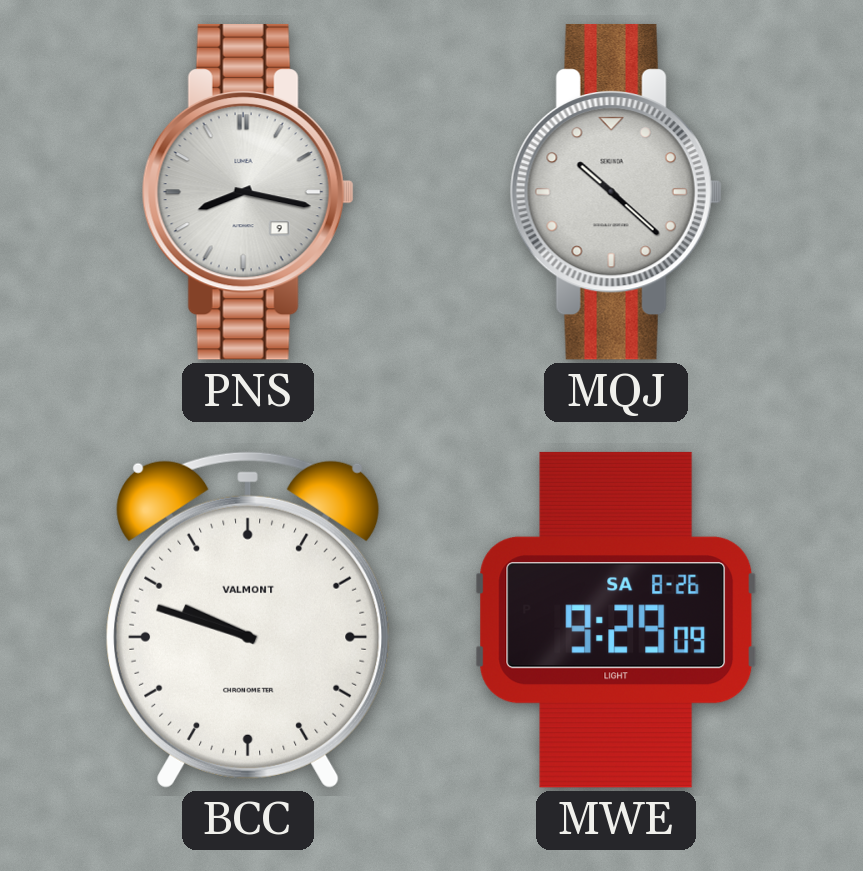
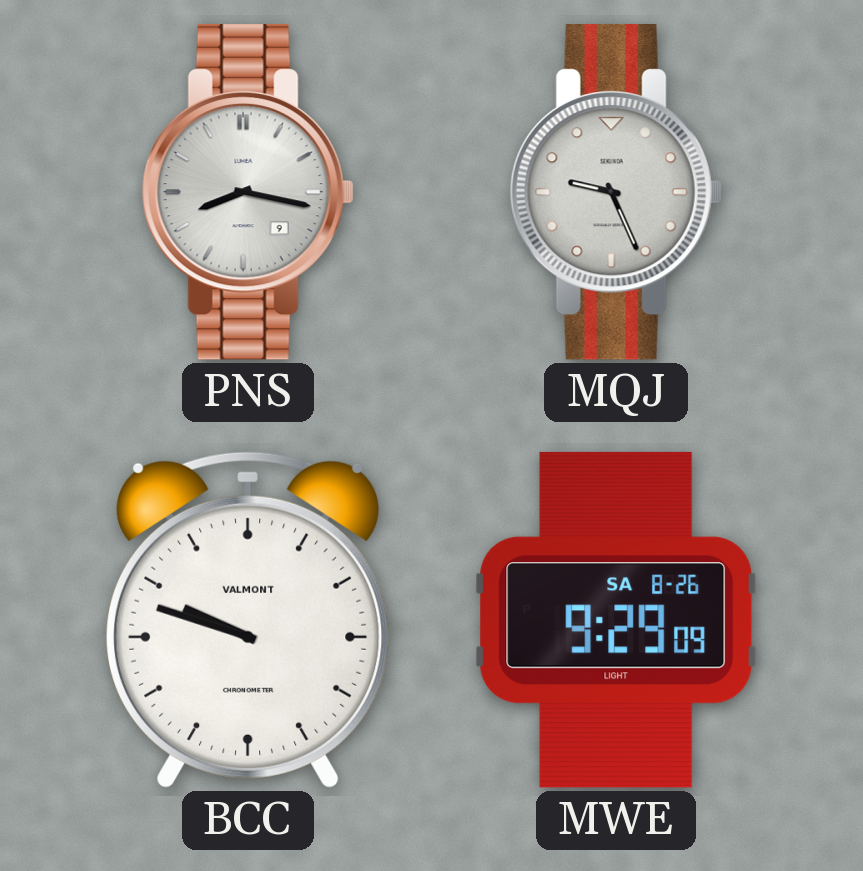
MQJ: 10:22 -> 9:26 (616, 192)
